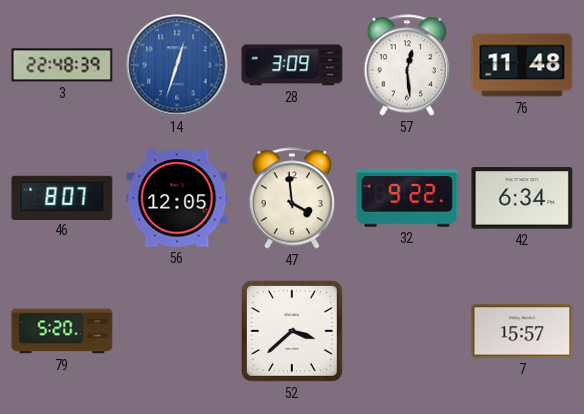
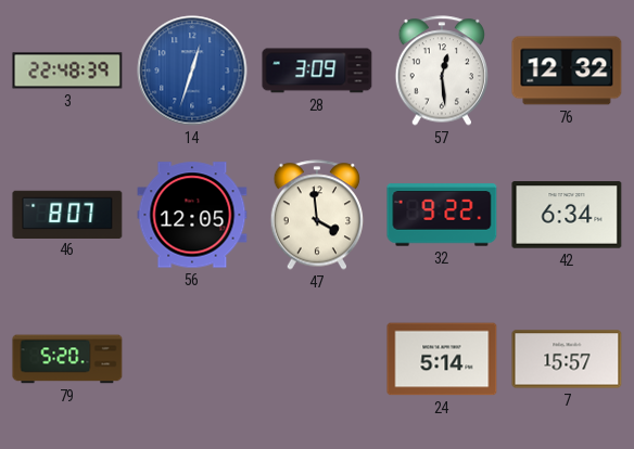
76: 11:48 -> 12:32 (567, 70)
52: 3:38 -> none (292, 331)
24: none -> 5:14 (442, 359)
